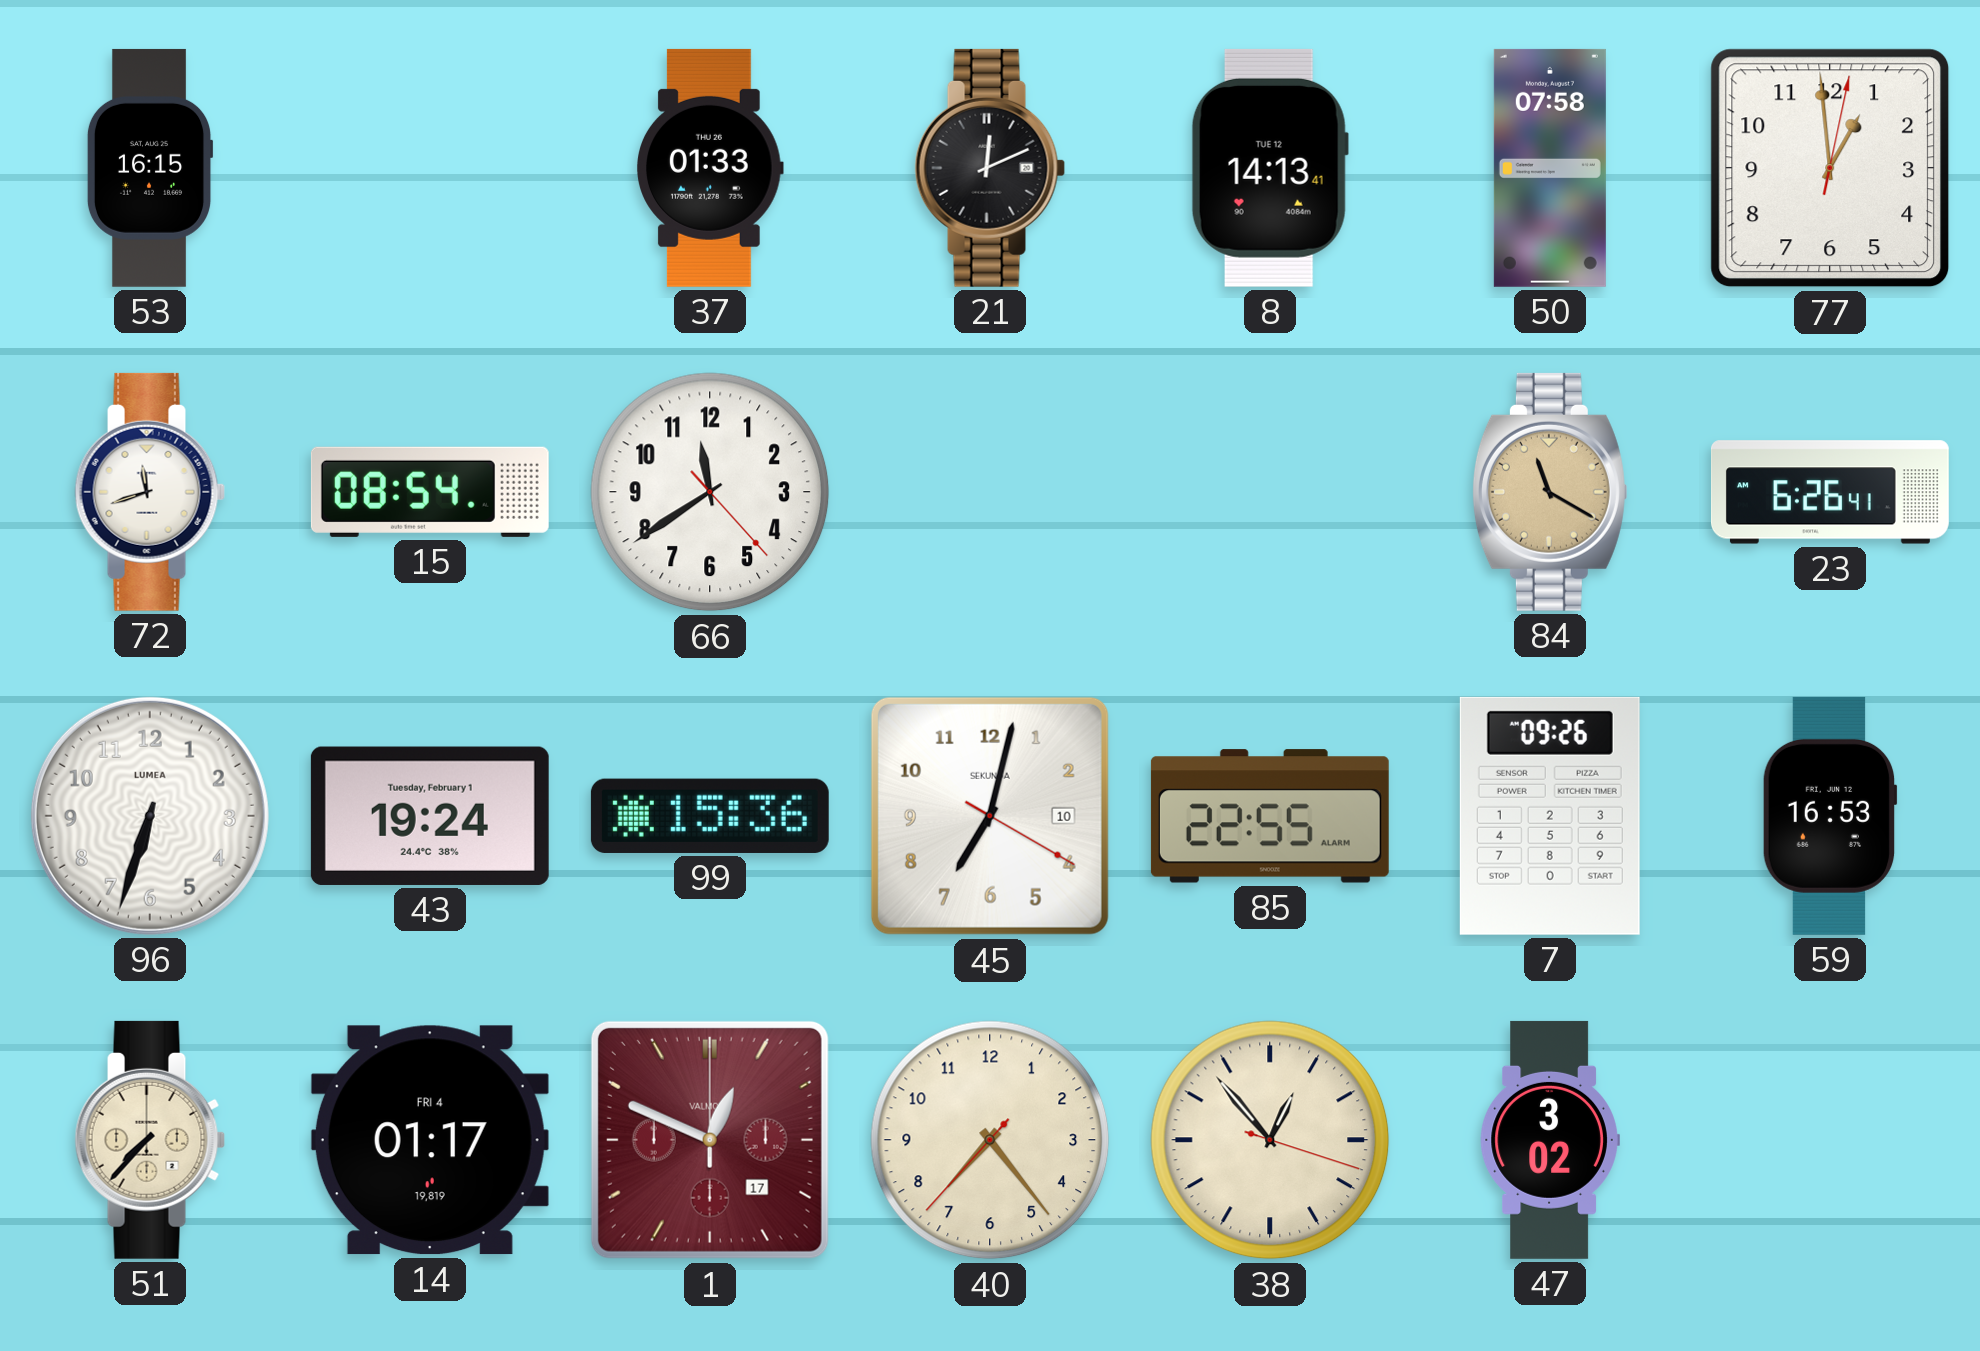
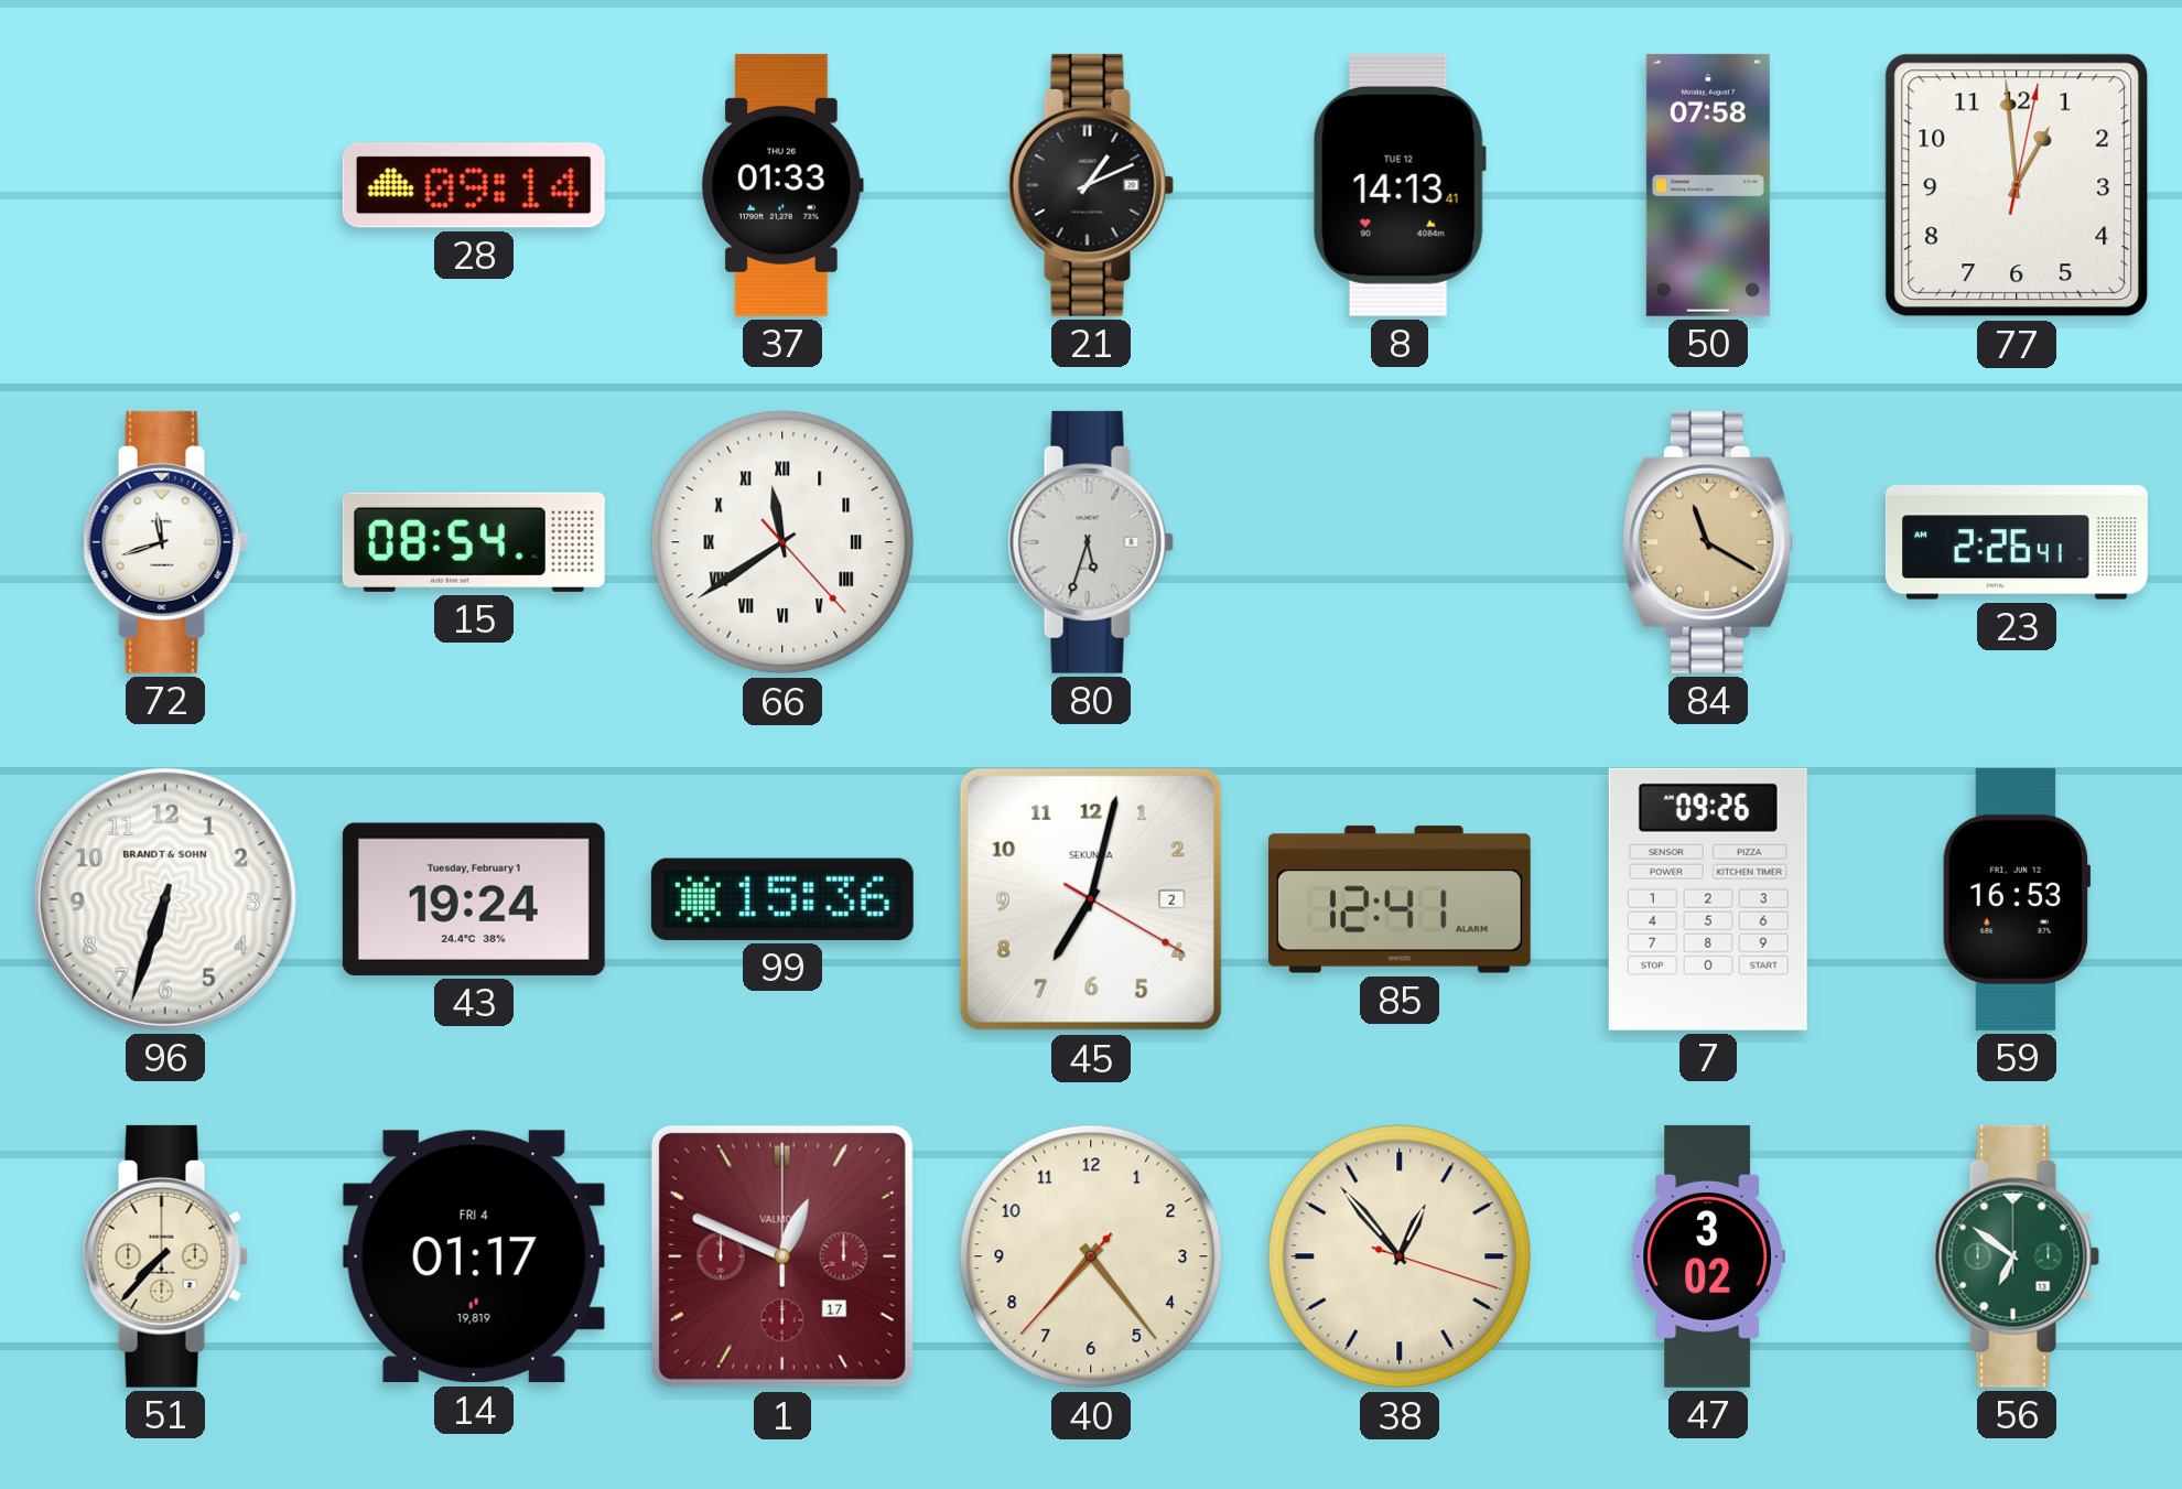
53: 16:15 -> none (150, 168)
28: none -> 09:14 (474, 185)
21: 12:11 -> 1:11 (1091, 185)
66 numerals: Arabic -> Roman (782, 542)
80: none -> 5:33 (1091, 542)
23: 6:26 -> 2:26 (2017, 542)
96 brand: LUMEA -> BRANDT & SOHN (165, 899)
45 date: 10 -> 2 (1091, 899)
85: 22:55 -> 12:41 (1400, 899)
56: none -> 6:51 (2017, 1256)
